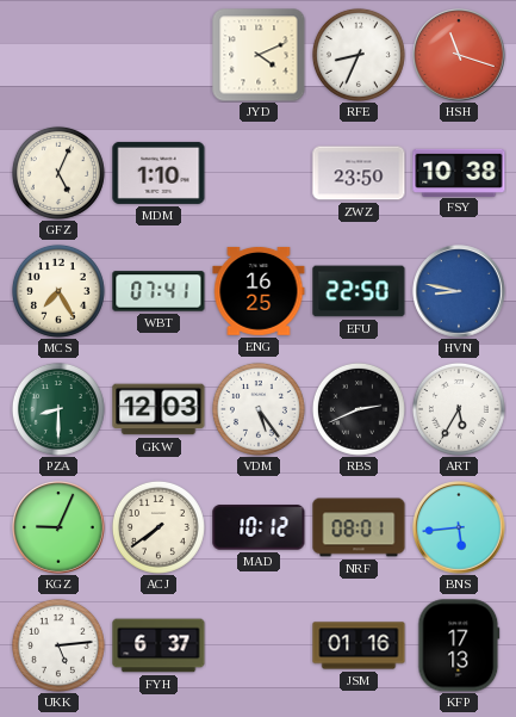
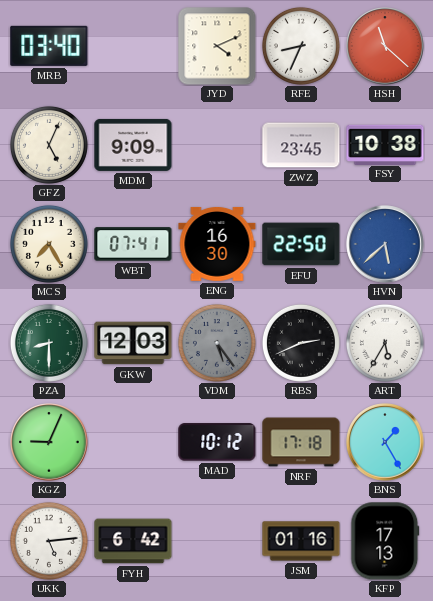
MRB: none -> 03:40 (49, 46)
HSH: 11:18 -> 11:22 (385, 46)
MDM: 1:10 -> 9:09 (133, 145)
ZWZ: 23:50 -> 23:45 (301, 145)
ENG: 16:25 -> 16:30 (217, 244)
HVN: 8:47 -> 5:38 (385, 244)
VDM dial: white -> grey (217, 343)
ACJ: 7:39 -> none (158, 527)
NRF: 08:01 -> 17:18 (301, 442)
BNS: 5:44 -> 1:25 (385, 442)
FYH: 6:37 -> 6:42 (133, 541)
